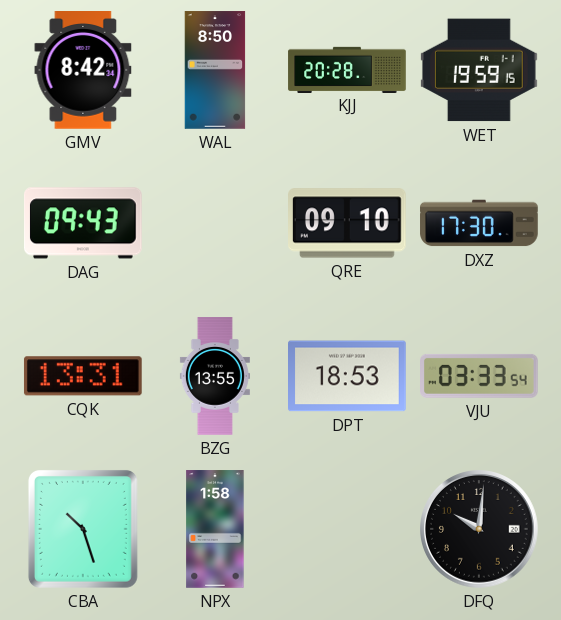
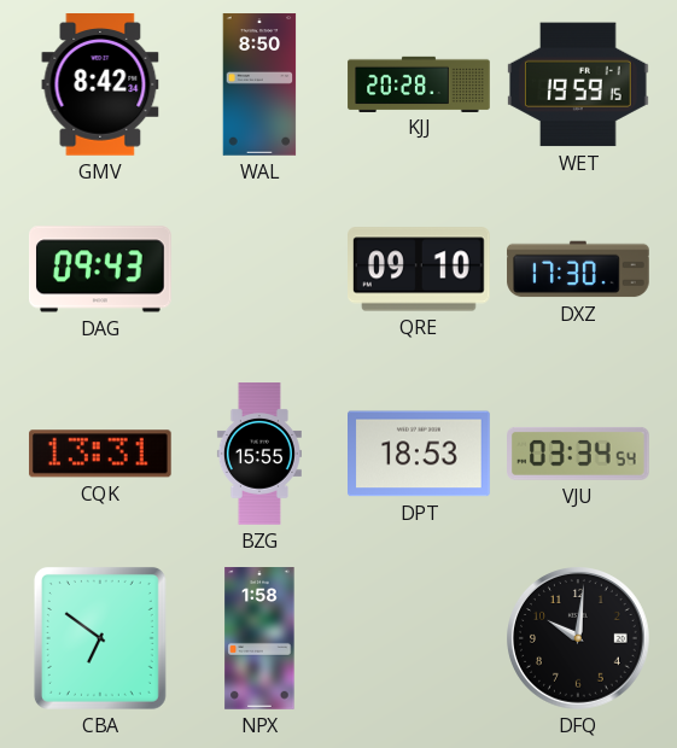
BZG: 13:55 -> 15:55 (259, 454)
VJU: 03:33 -> 03:34 (579, 454)
CBA: 10:27 -> 6:51 (100, 638)
